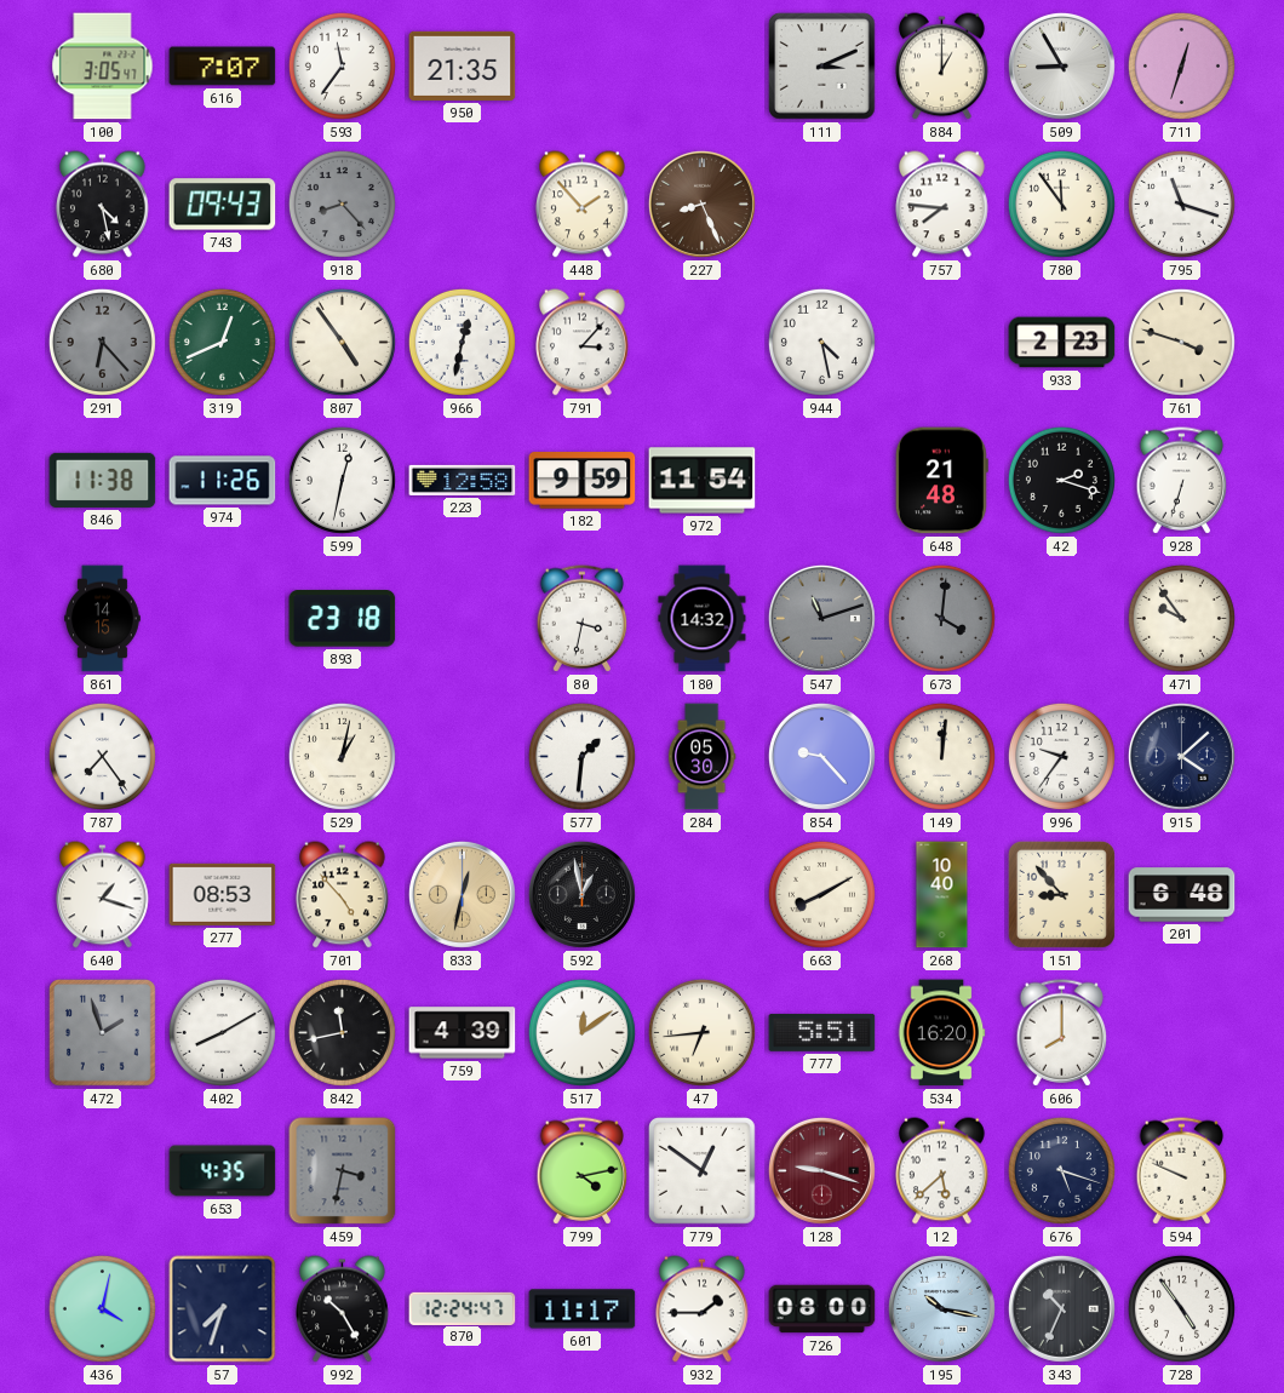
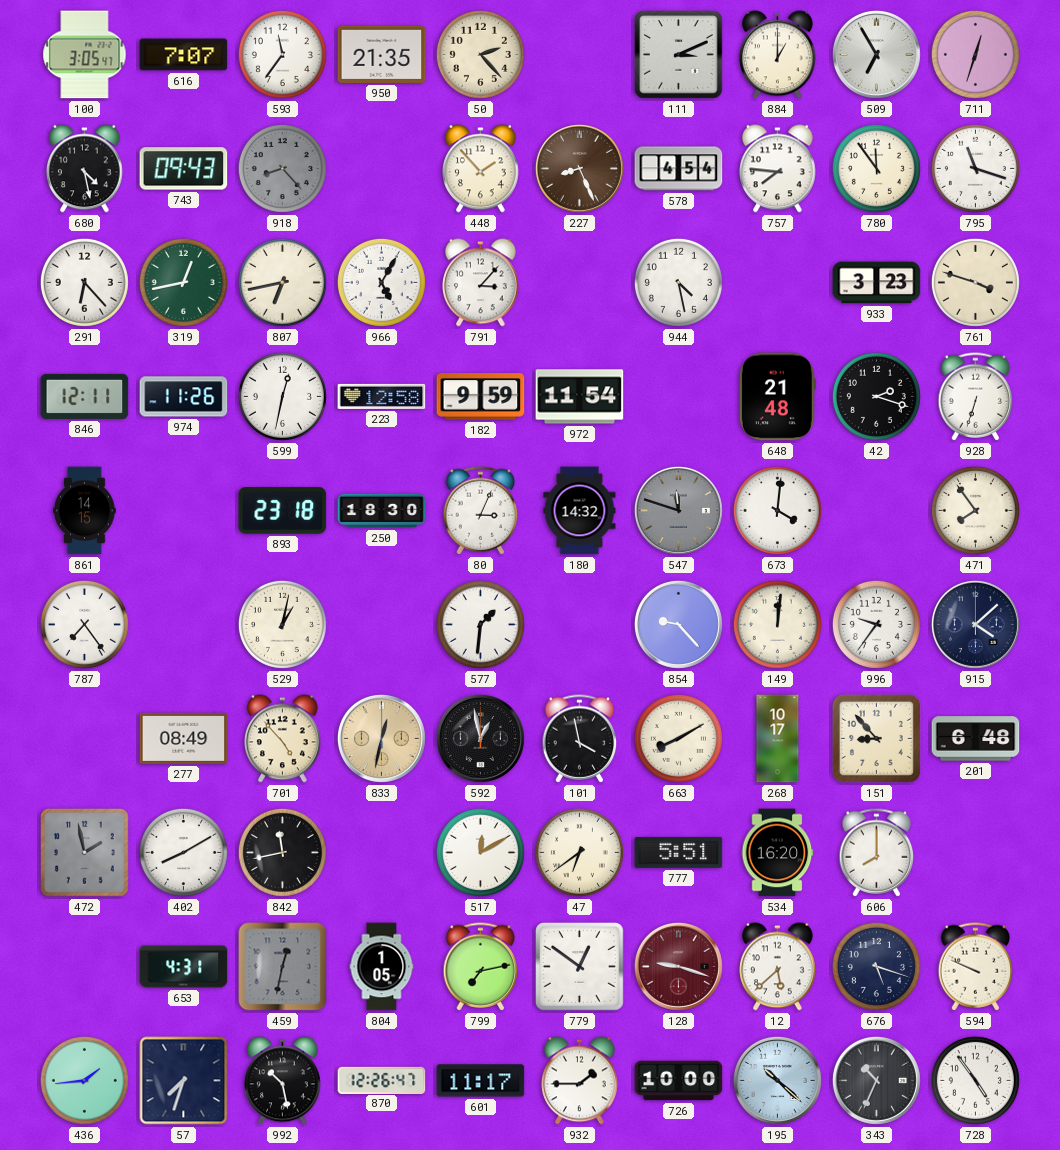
50: none -> 2:23 (480, 54)
509: 8:55 -> 6:55 (876, 54)
578: none -> 4:54 (679, 169)
291 dial: grey -> white (84, 282)
319: 12:41 -> 12:43 (183, 282)
807: 4:54 -> 6:43 (282, 282)
966: 12:32 -> 5:05 (381, 282)
933: 2:23 -> 3:23 (877, 283)
846: 11:38 -> 12:11 (85, 396)
250: none -> 18:30 (382, 511)
80: 3:32 -> 3:04 (481, 511)
547: 11:12 -> 11:48 (678, 510)
673 dial: grey -> white (777, 510)
471: 9:54 -> 7:54 (975, 510)
284: 05:30 -> none (701, 757)
640: 1:18 -> none (103, 895)
277: 08:53 -> 08:49 (184, 738)
101: none -> 3:58 (580, 739)
268: 10:40 -> 10:17 (778, 739)
472: 1:57 -> 1:58 (85, 853)
759: 4:39 -> none (463, 1033)
517: 12:09 -> 12:10 (480, 852)
47: 6:44 -> 6:39 (579, 852)
653: 4:35 -> 4:31 (184, 967)
459: 3:32 -> 12:32 (283, 967)
804: none -> 1:05 (382, 967)
799: 4:13 -> 7:13 (481, 967)
436: 4:02 -> 1:44 (84, 1080)
992: 10:25 -> 10:28 (283, 1081)
870: 12:24 -> 12:26 (382, 1080)
726: 08:00 -> 10:00 (679, 1081)
195: 10:17 -> 10:22 (777, 1080)
